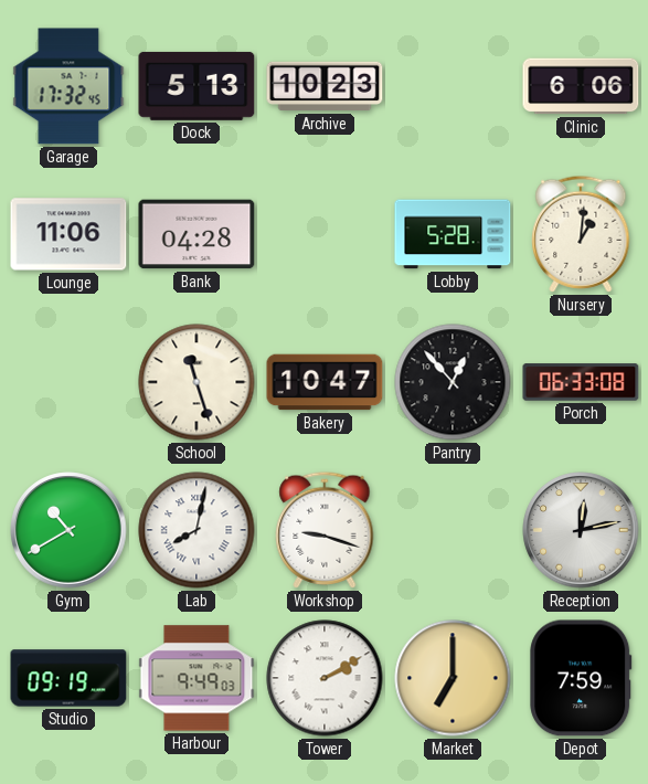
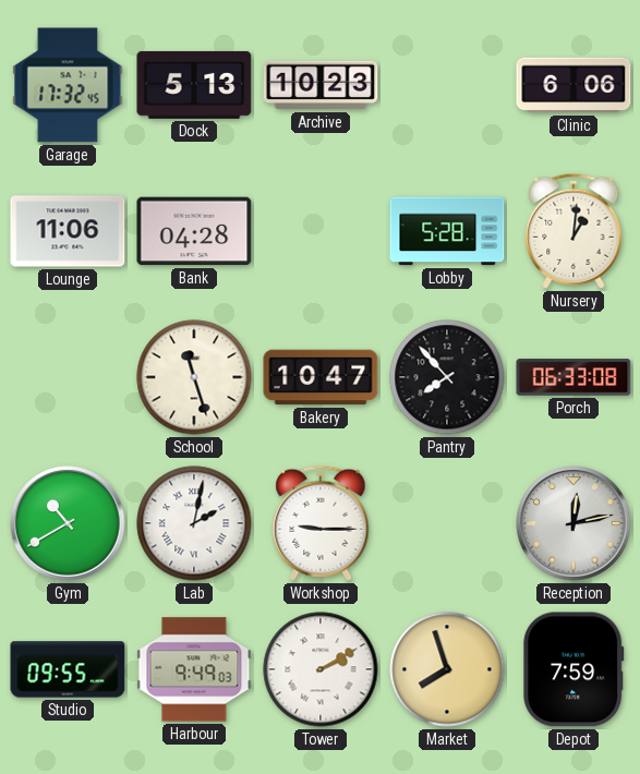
Pantry: 12:53 -> 7:53 (447, 377)
Lab: 8:02 -> 2:02 (194, 523)
Workshop: 9:18 -> 9:15 (321, 523)
Studio: 09:19 -> 09:55 (68, 669)
Market: 7:00 -> 7:57 (447, 669)
